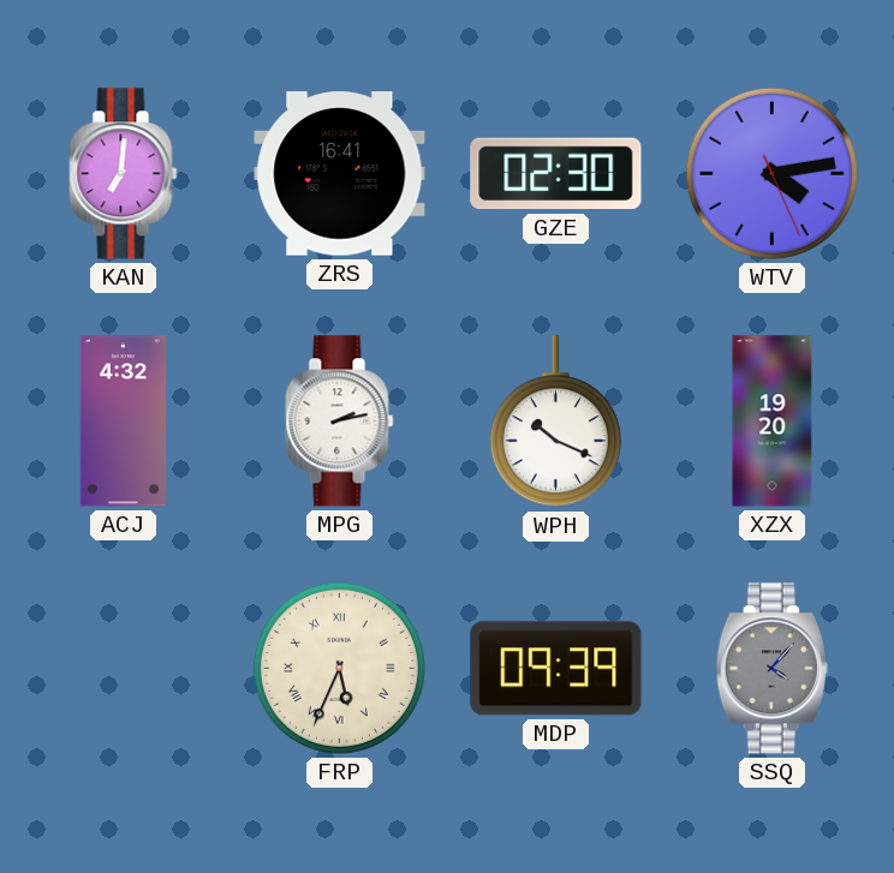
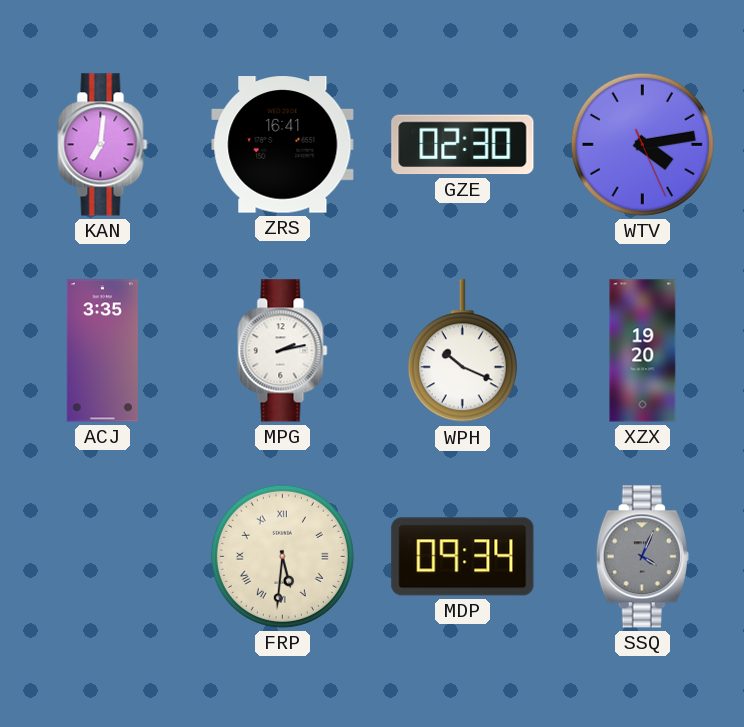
ACJ: 4:32 -> 3:35 (102, 351)
FRP: 5:34 -> 5:31 (282, 556)
MDP: 09:39 -> 09:34 (463, 557)
SSQ: 4:07 -> 4:04 (642, 557)
